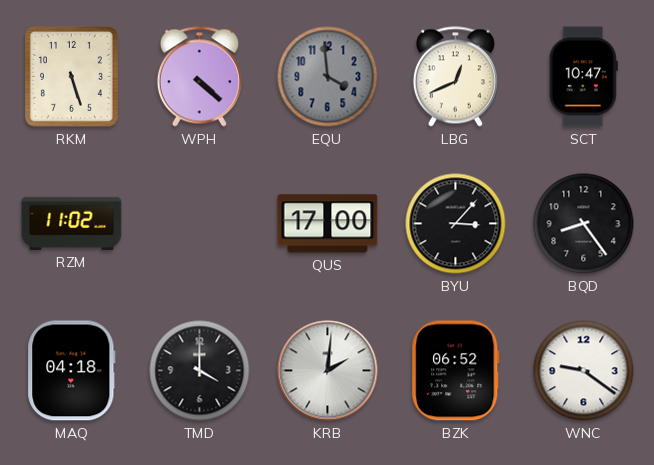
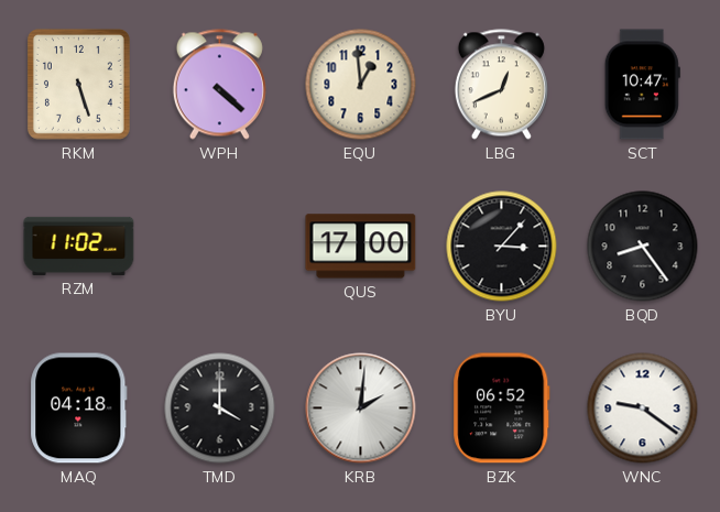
EQU: 3:59 -> 12:59 (361, 85)
EQU dial: grey -> cream (361, 85)
